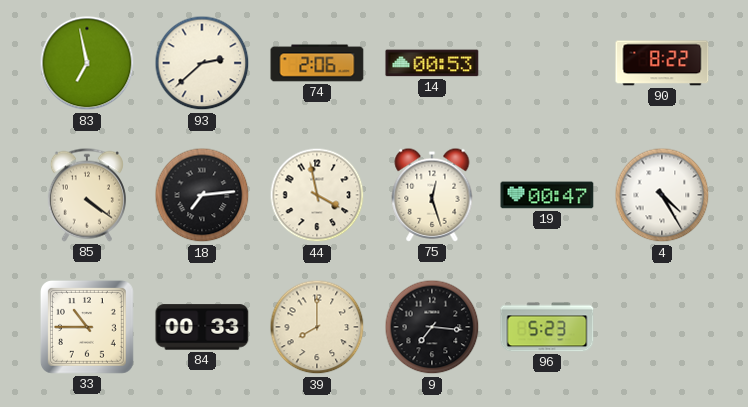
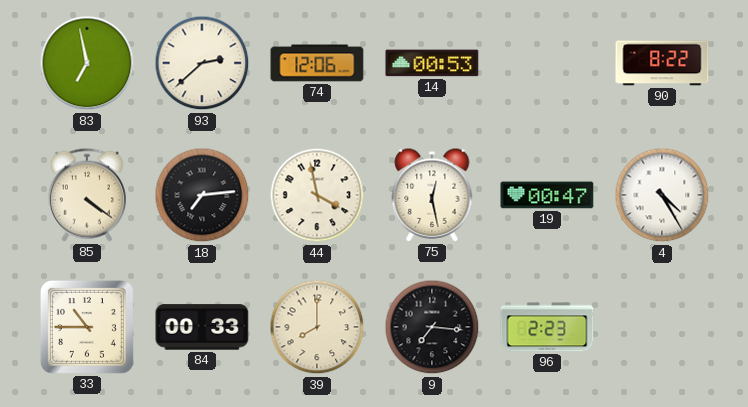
74: 2:06 -> 12:06 (317, 63)
75: 12:27 -> 12:28 (432, 195)
96: 5:23 -> 2:23 (547, 327)
